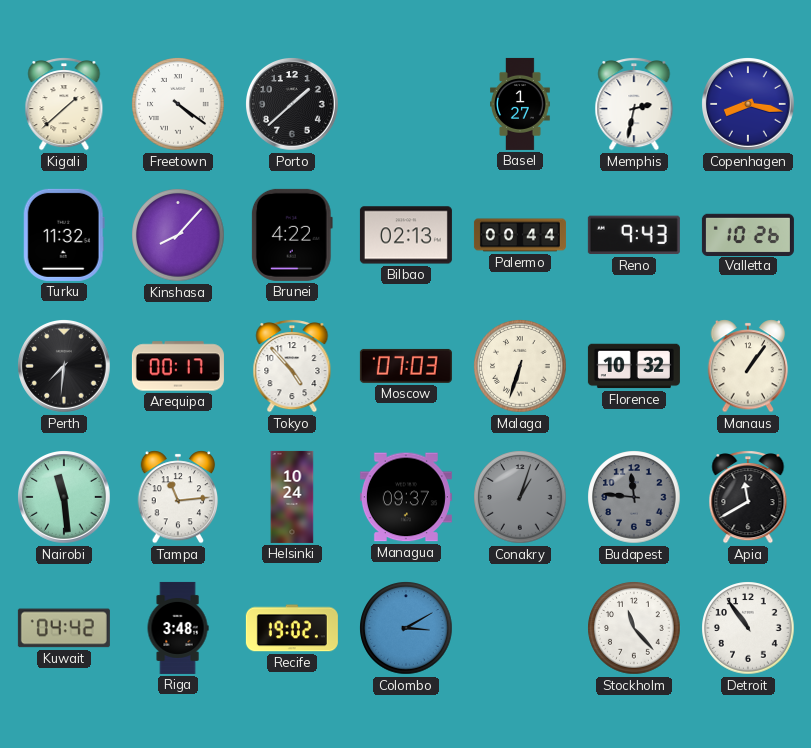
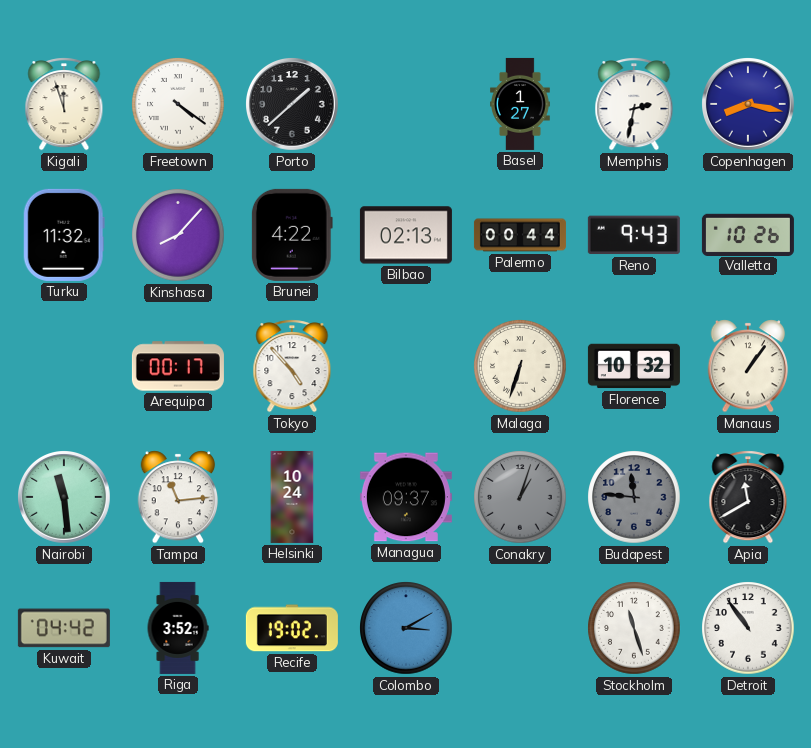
Kigali: 1:38 -> 11:57 (64, 104)
Perth: 7:31 -> none (65, 367)
Moscow: 07:03 -> none (406, 366)
Riga: 3:48 -> 3:52 (178, 628)
Stockholm: 11:23 -> 11:27 (634, 628)
